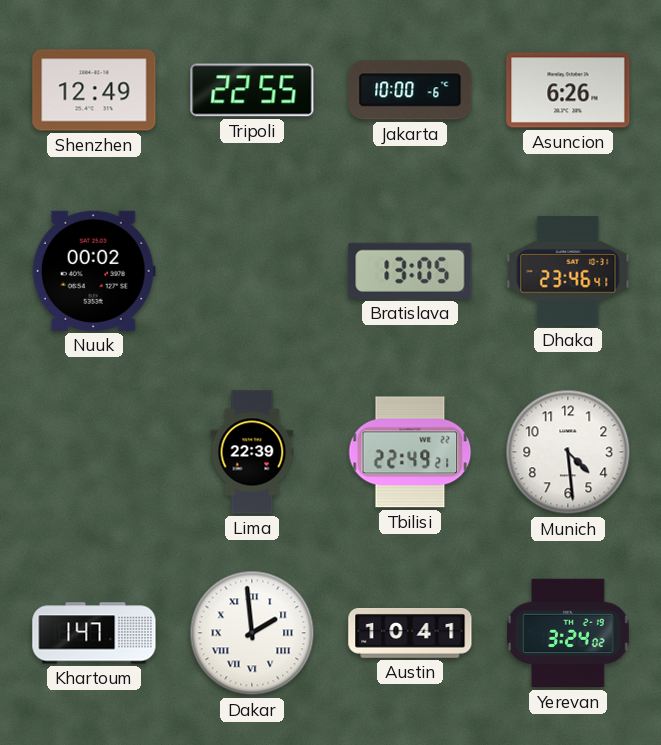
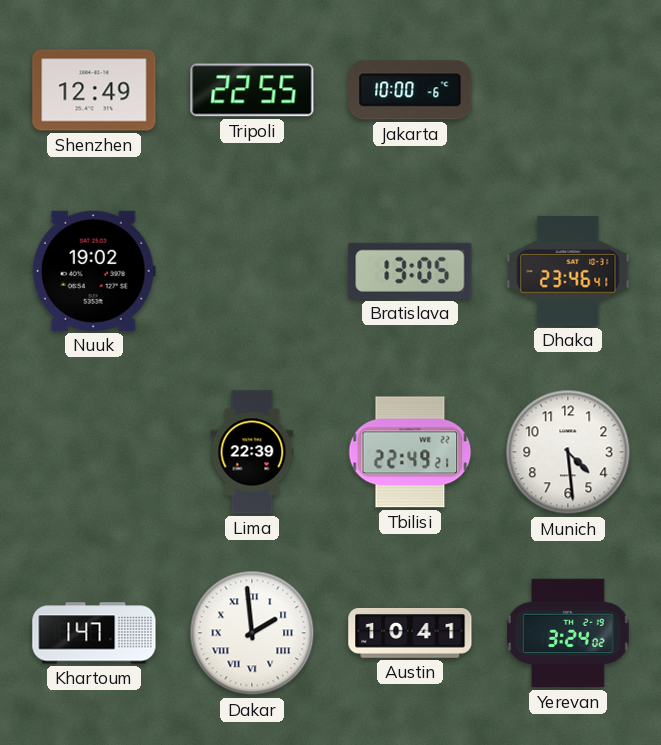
Asuncion: 6:26 -> none (568, 90)
Nuuk: 00:02 -> 19:02 (94, 271)
